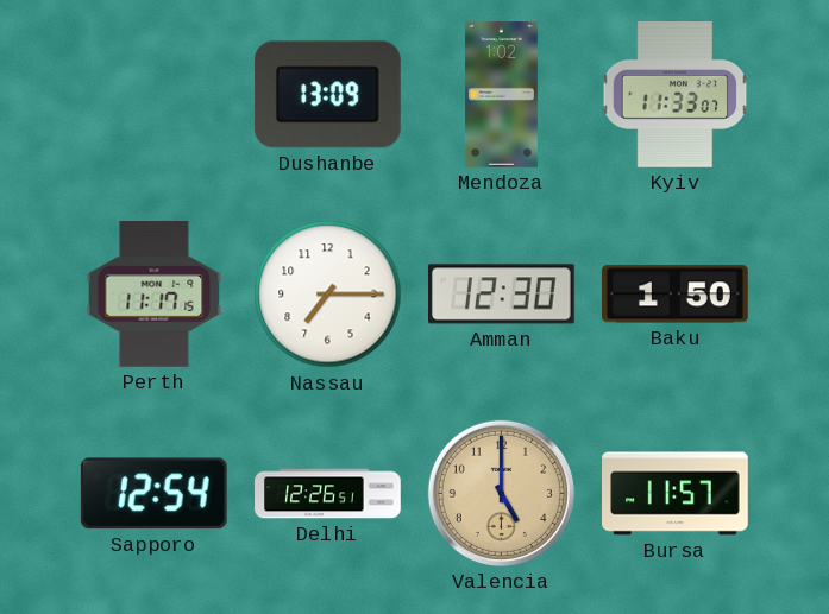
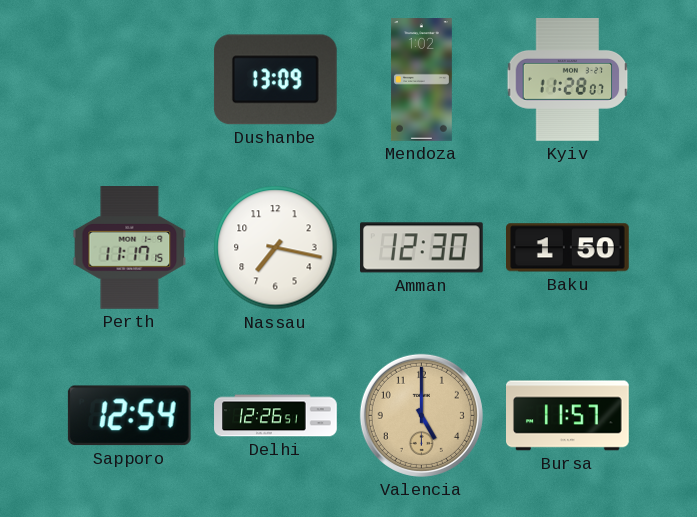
Kyiv: 11:33 -> 11:28 (568, 80)
Nassau: 7:15 -> 7:17 (276, 248)
